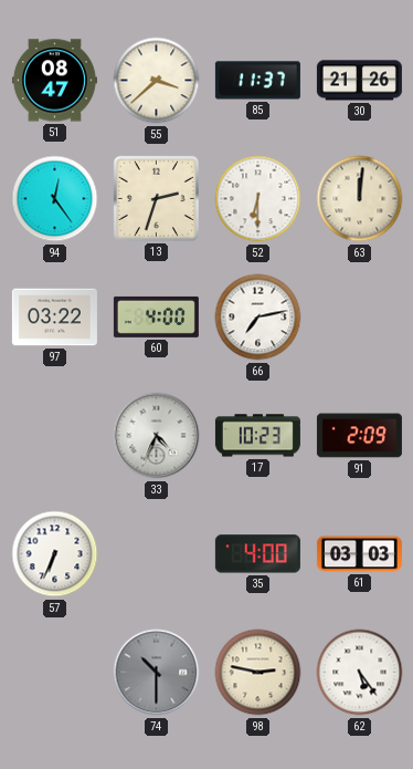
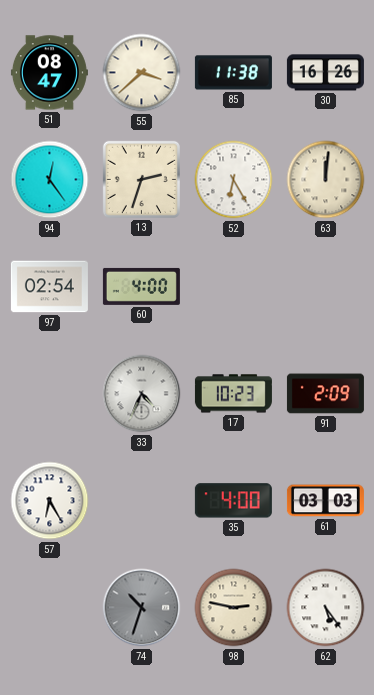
85: 11:37 -> 11:38 (233, 73)
30: 21:26 -> 16:26 (325, 73)
52: 6:30 -> 6:25 (234, 180)
97: 03:22 -> 02:54 (49, 287)
66: 7:13 -> none (258, 318)
57: 6:34 -> 6:25 (50, 501)
74: 10:30 -> 10:33 (142, 608)
